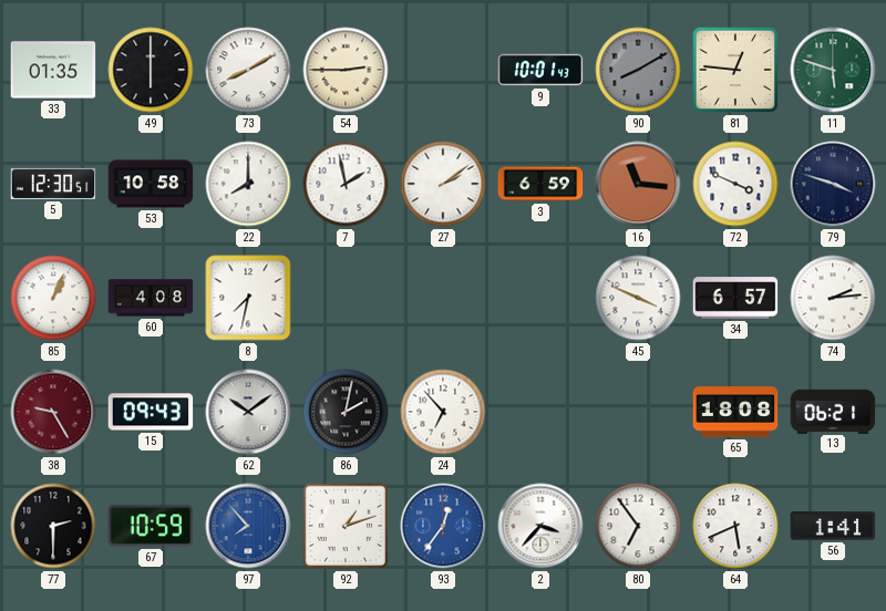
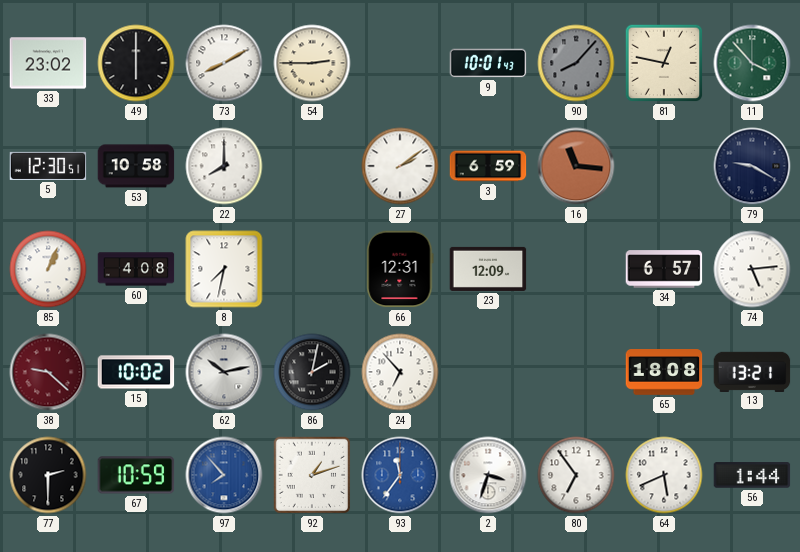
33: 01:35 -> 23:02 (48, 63)
90: 8:10 -> 8:07 (576, 63)
81: 12:46 -> 12:47 (664, 63)
11: 5:48 -> 3:53 (752, 63)
7: 1:58 -> none (346, 184)
72: 3:49 -> none (735, 184)
79: 3:48 -> 9:20 (752, 166)
66: none -> 12:31 (400, 269)
23: none -> 12:09 (488, 269)
45: 3:49 -> none (638, 298)
74: 2:14 -> 5:14 (752, 269)
38: 9:25 -> 9:22 (48, 372)
15: 09:43 -> 10:02 (136, 372)
62: 10:09 -> 10:13 (224, 372)
13: 06:21 -> 13:21 (752, 371)
93: 12:36 -> 11:36 (400, 475)
2: 3:37 -> 3:33 (488, 475)
56: 1:41 -> 1:44 (752, 475)
